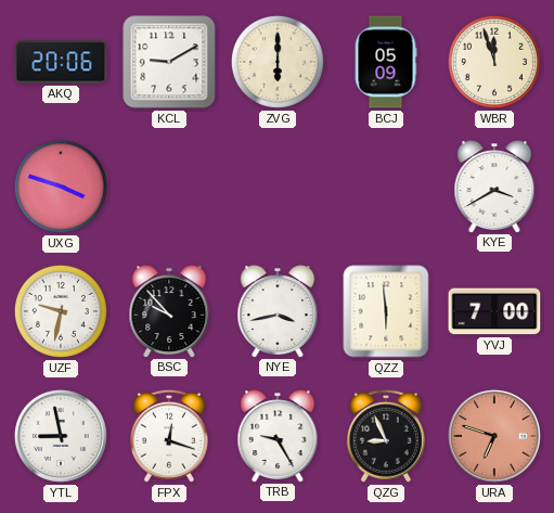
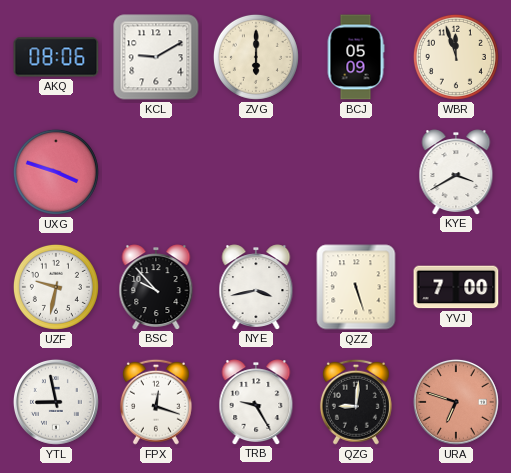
AKQ: 20:06 -> 08:06 (56, 57)
QZZ: 5:59 -> 5:27 (356, 287)
QZG: 8:56 -> 9:01 (356, 402)
